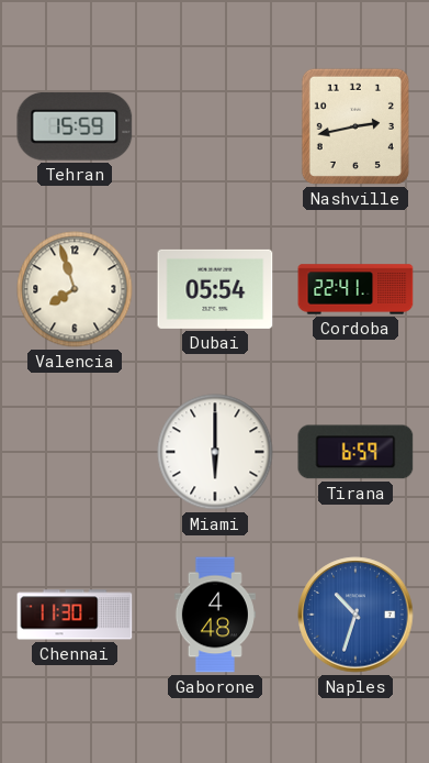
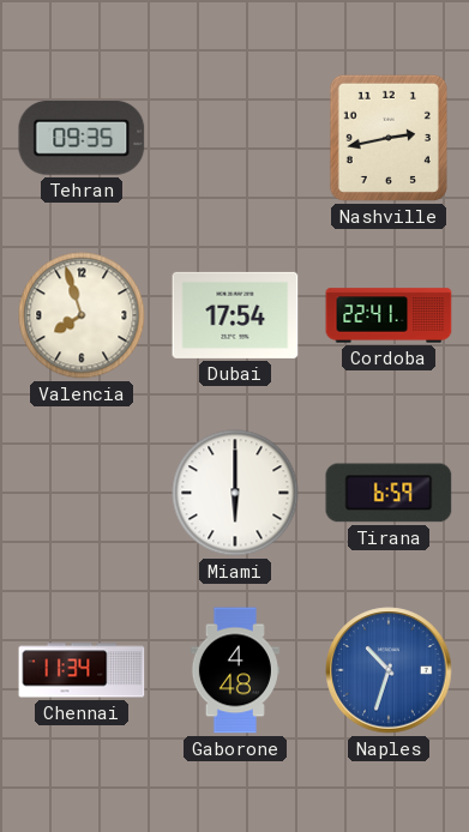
Tehran: 15:59 -> 09:35 (82, 139)
Dubai: 05:54 -> 17:54 (235, 315)
Chennai: 11:30 -> 11:34 (82, 670)
